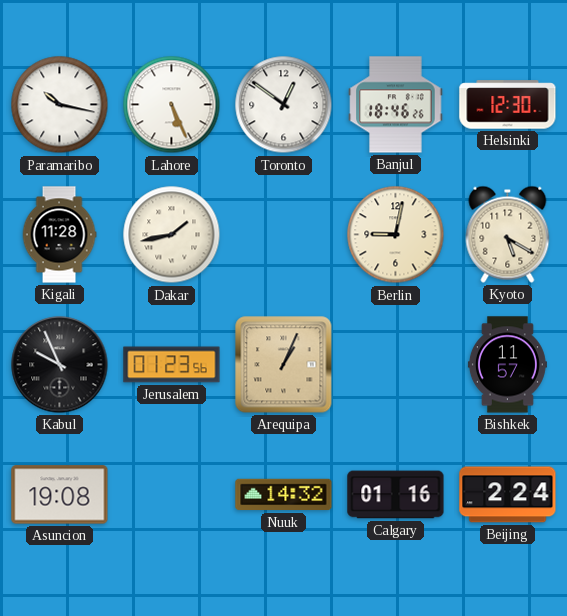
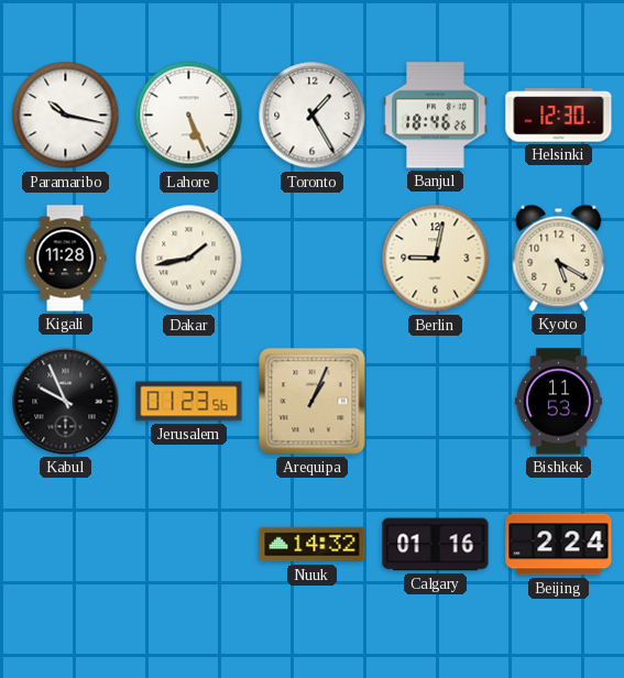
Toronto: 12:51 -> 1:25 (313, 116)
Bishkek: 11:57 -> 11:53 (558, 402)
Asuncion: 19:08 -> none (60, 495)
